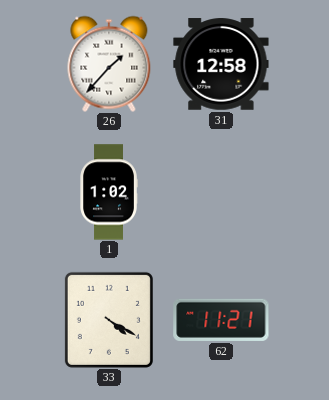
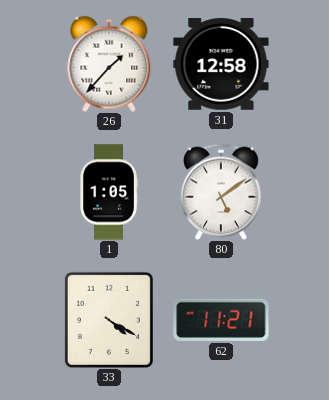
1: 1:02 -> 1:05 (109, 192)
80: none -> 5:09 (221, 192)
